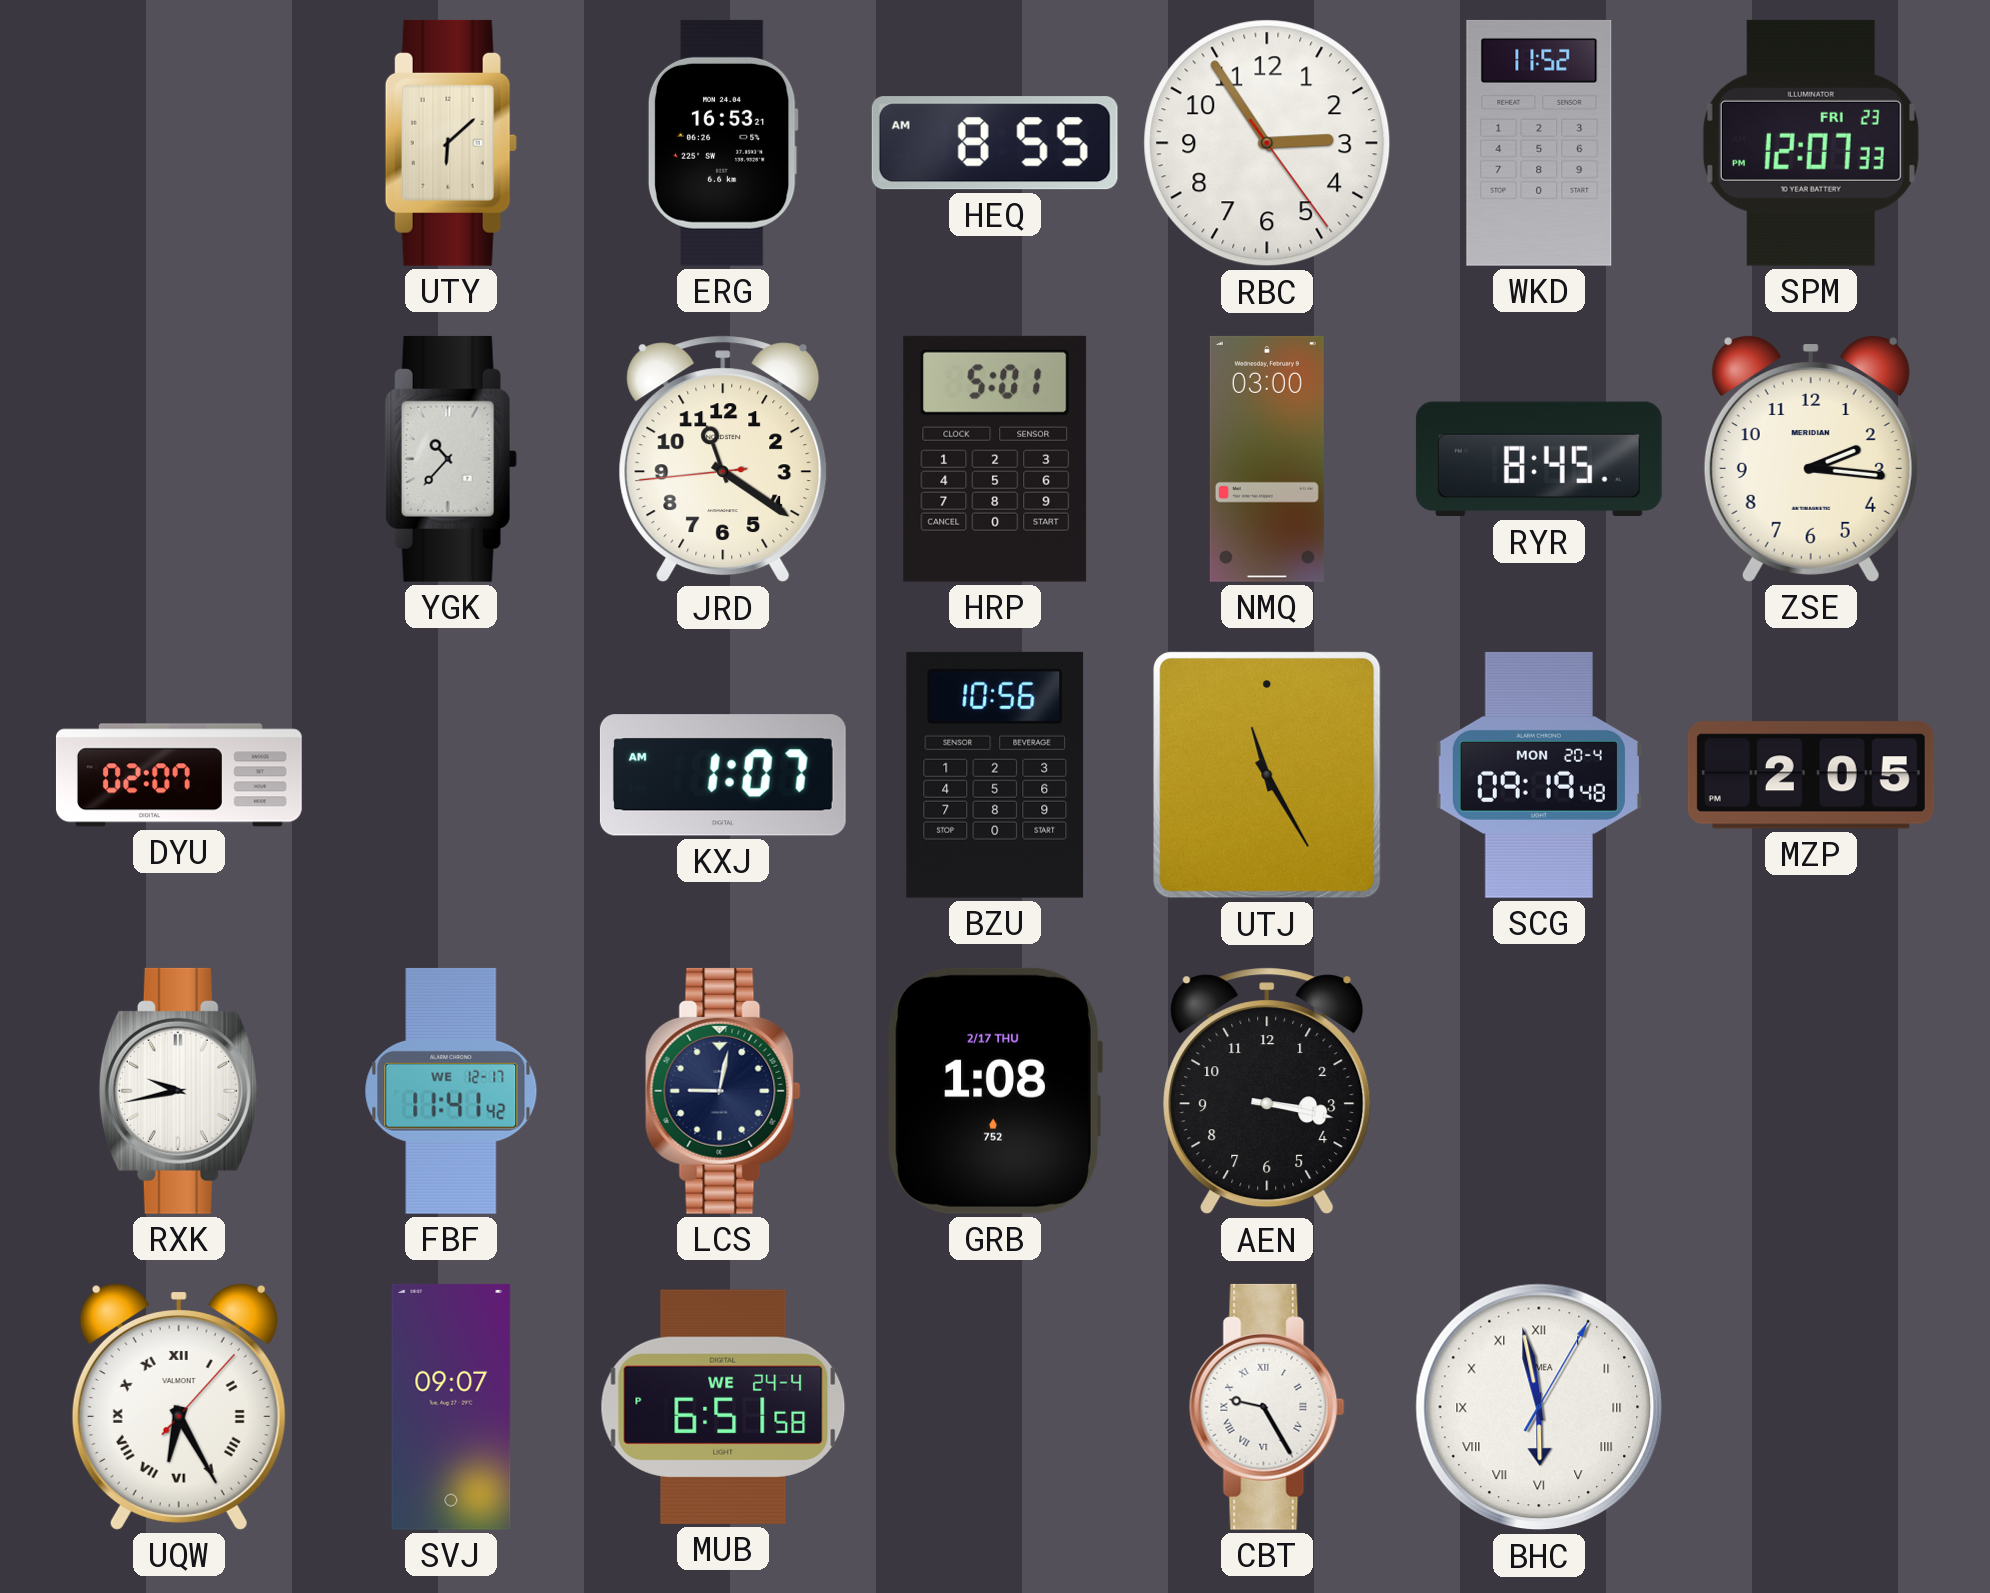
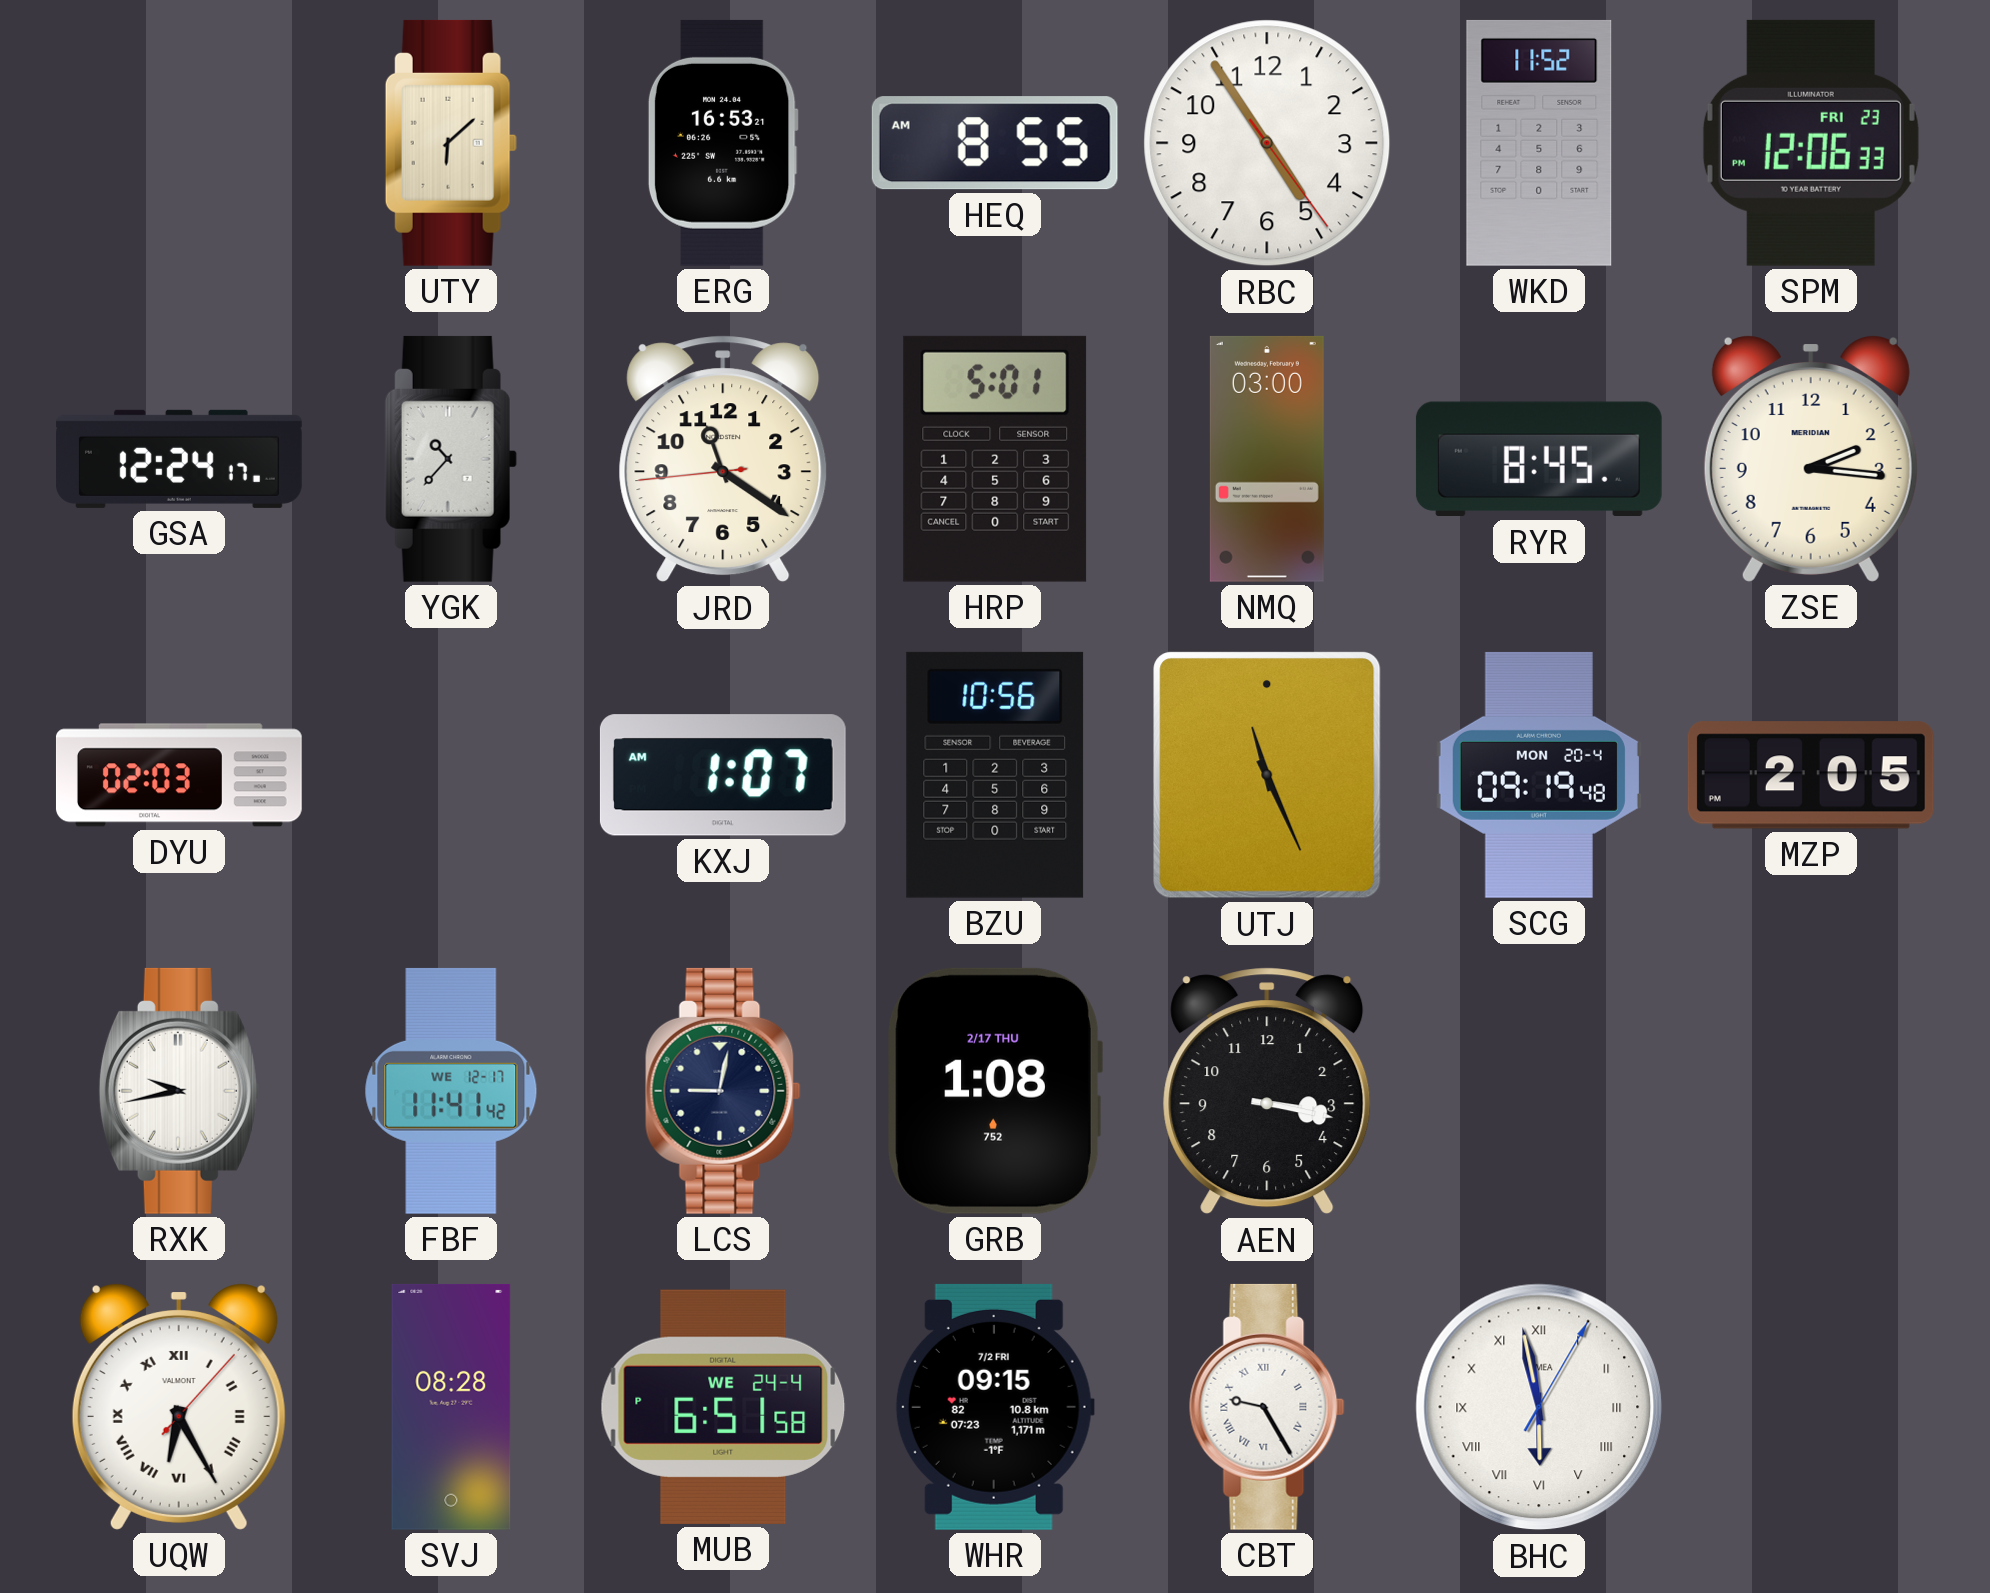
RBC: 2:54 -> 4:54 (1267, 143)
SPM: 12:07 -> 12:06 (1811, 143)
GSA: none -> 12:24 (179, 459)
DYU: 02:07 -> 02:03 (179, 775)
UTJ: 11:25 -> 11:26 (1267, 775)
SVJ: 09:07 -> 08:28 (451, 1407)
WHR: none -> 09:15 (995, 1407)
